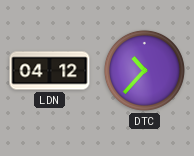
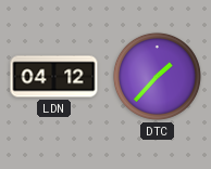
DTC: 10:37 -> 1:37 (157, 76)
